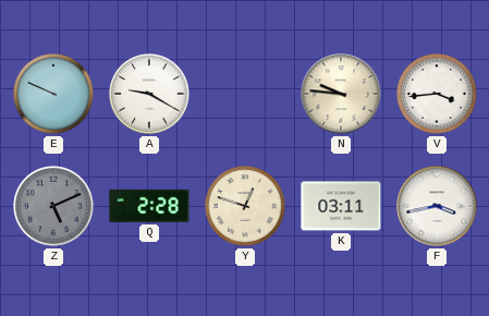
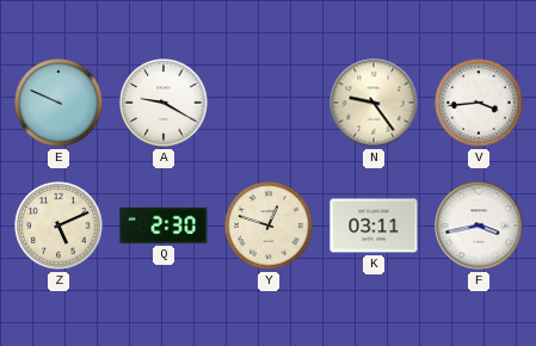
N: 9:46 -> 9:24 (374, 103)
Z dial: grey -> cream (58, 225)
Q: 2:28 -> 2:30 (164, 225)
